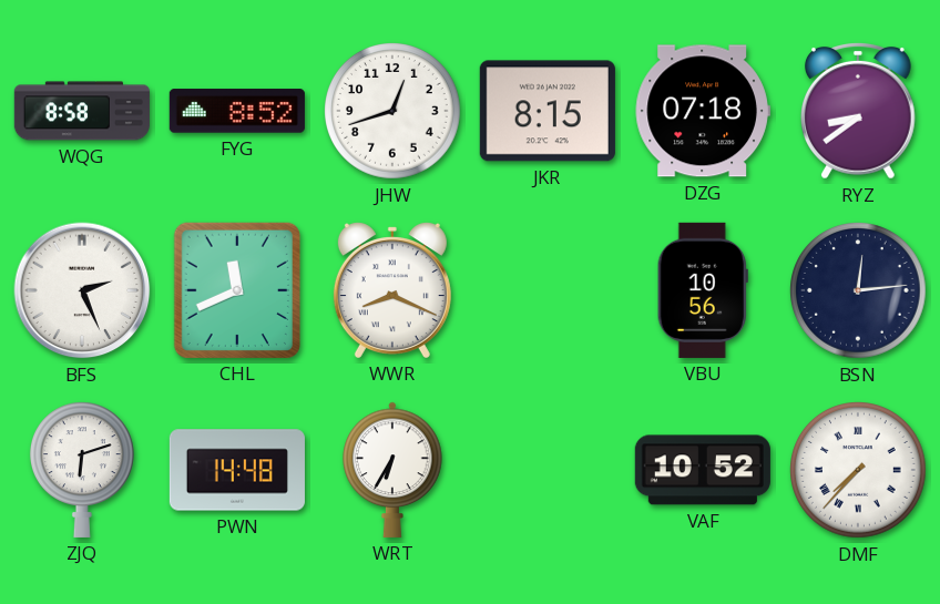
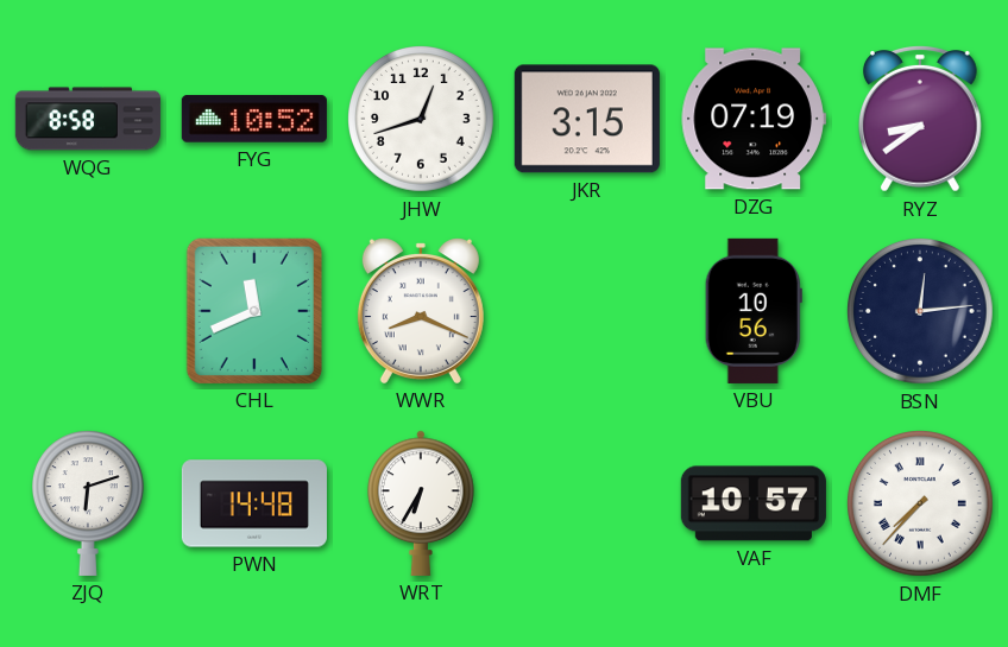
FYG: 8:52 -> 10:52 (254, 119)
JKR: 8:15 -> 3:15 (587, 119)
DZG: 07:18 -> 07:19 (754, 119)
BFS: 2:26 -> none (82, 290)
VAF: 10:52 -> 10:57 (754, 503)
